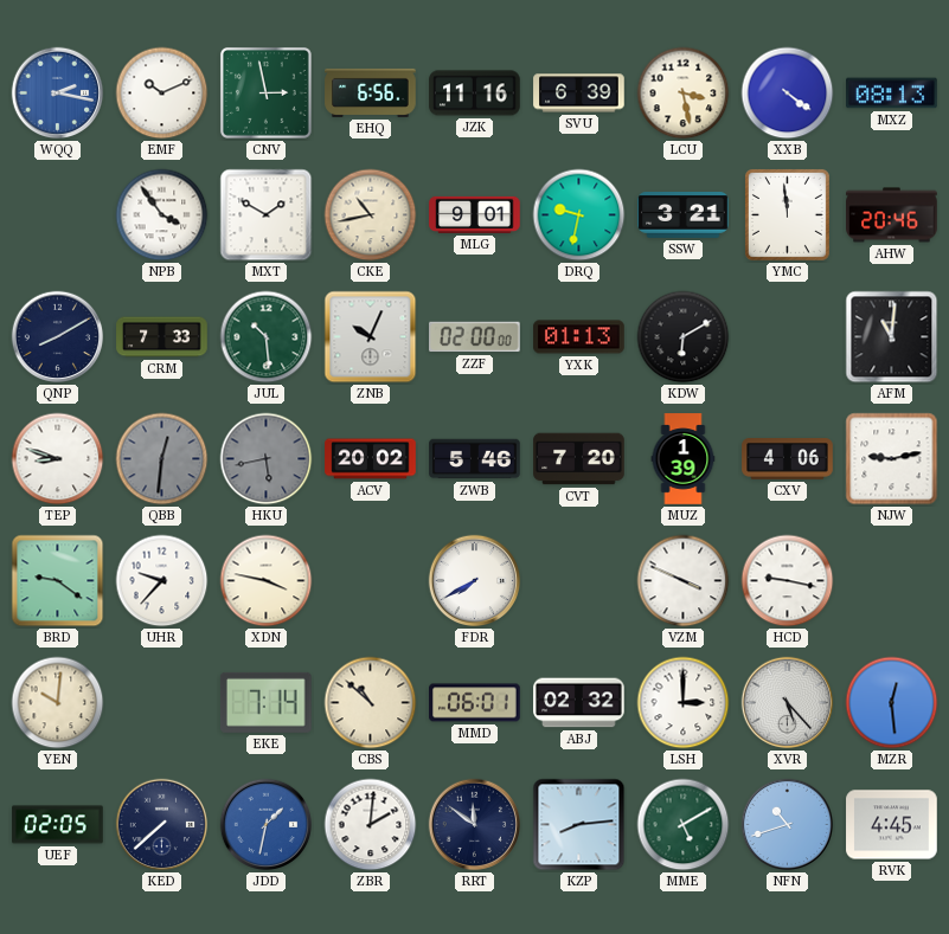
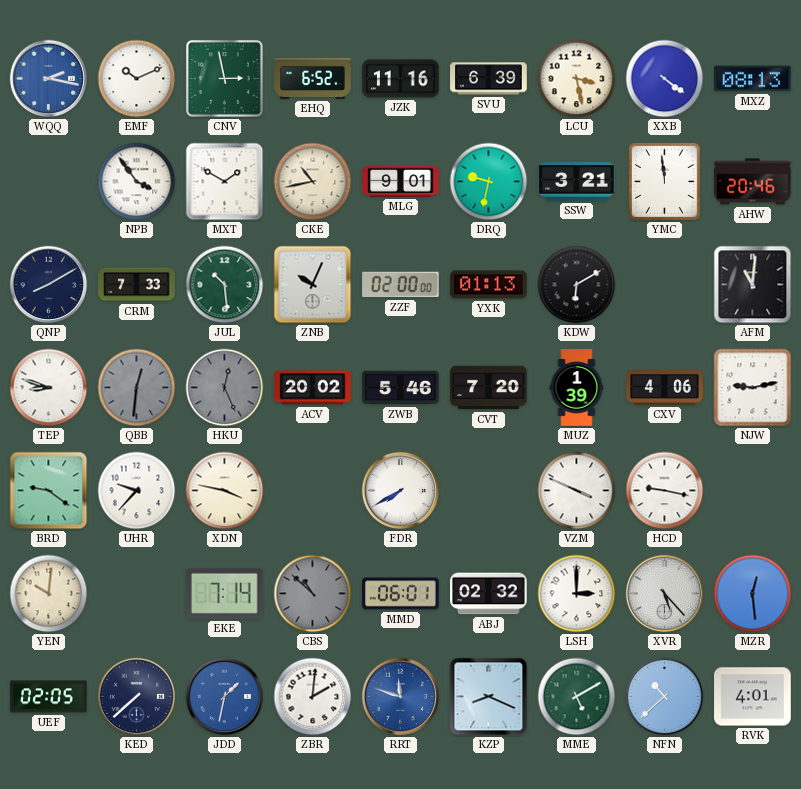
EHQ: 6:56 -> 6:52 (313, 78)
HKU: 5:43 -> 12:26 (225, 388)
CBS dial: cream -> grey (313, 594)
RRT: 11:51 -> 11:48 (401, 697)
RRT dial: navy -> blue (401, 697)
KZP: 8:14 -> 8:19 (489, 697)
NFN: 10:42 -> 10:38 (665, 697)
RVK: 4:45 -> 4:01 (753, 697)
